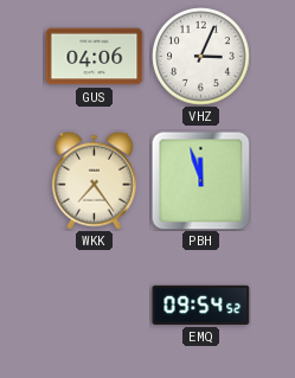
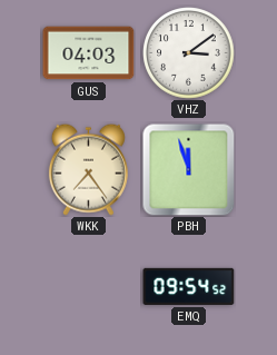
GUS: 04:06 -> 04:03 (89, 53)
VHZ: 3:04 -> 3:09 (189, 53)
